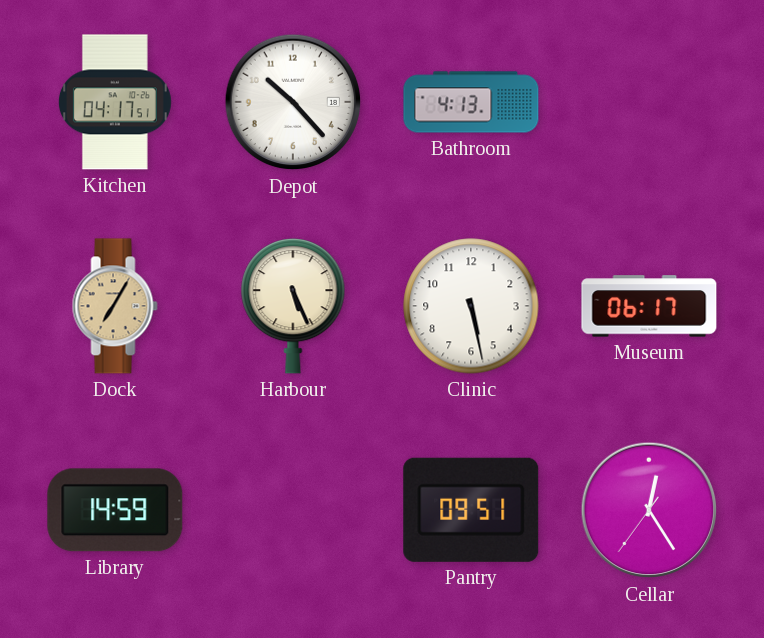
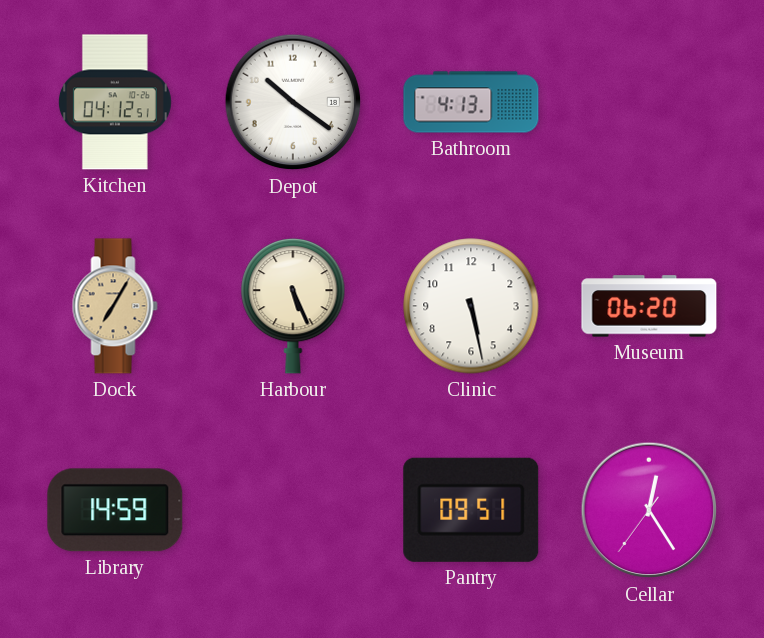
Kitchen: 04:17 -> 04:12 (115, 102)
Depot: 10:23 -> 10:21 (293, 102)
Museum: 06:17 -> 06:20 (649, 306)
